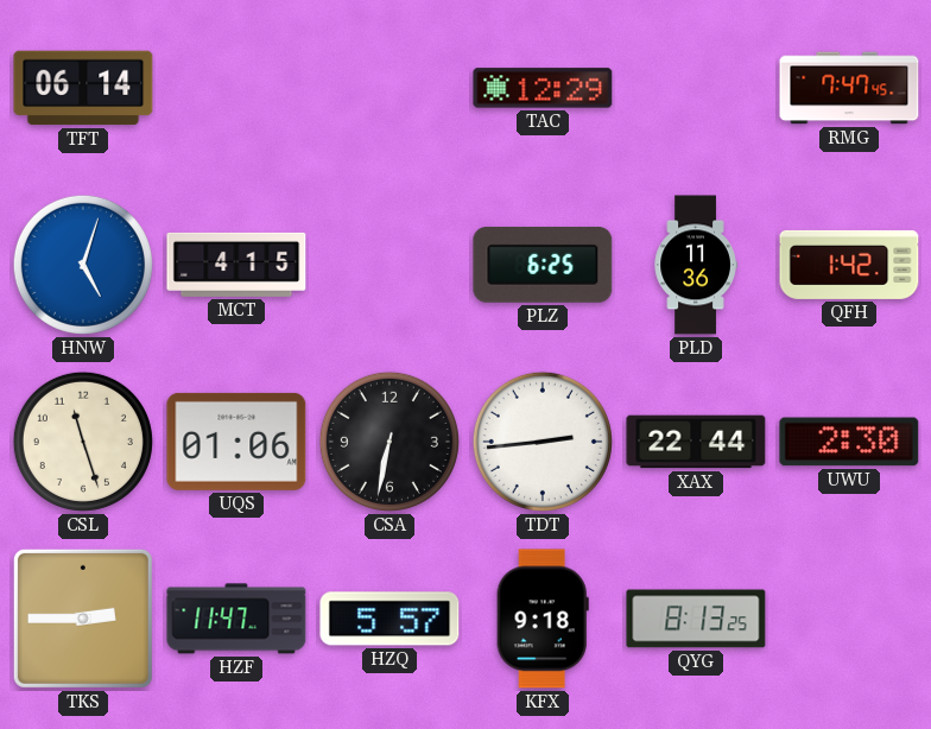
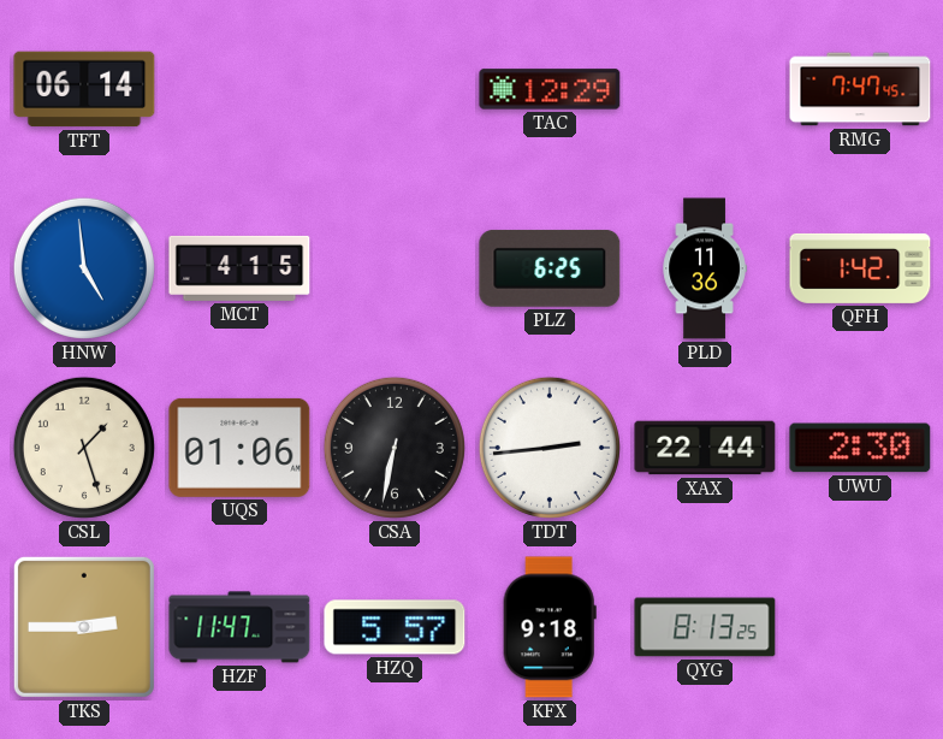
HNW: 5:03 -> 4:59 (84, 268)
CSL: 11:27 -> 1:27 (84, 448)
